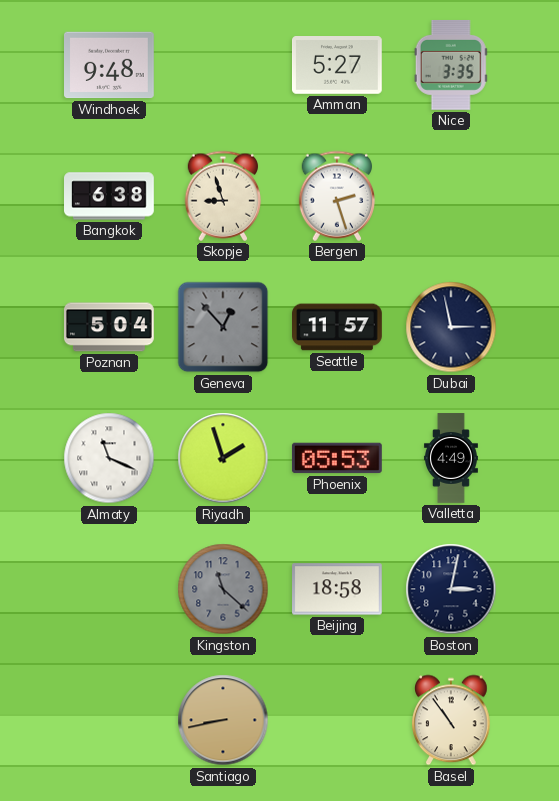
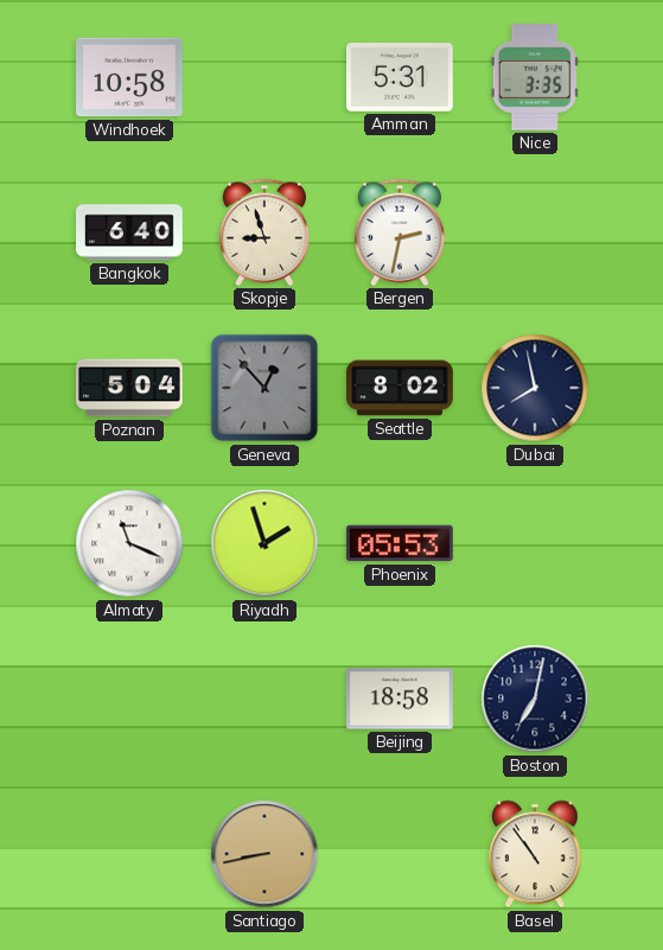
Windhoek: 9:48 -> 10:58 (130, 77)
Amman: 5:27 -> 5:31 (401, 78)
Bangkok: 6:38 -> 6:40 (130, 232)
Bergen: 2:27 -> 2:32 (400, 232)
Seattle: 11:57 -> 8:02 (401, 388)
Dubai: 2:58 -> 7:58 (535, 388)
Valletta: 4:49 -> none (451, 458)
Kingston: 11:22 -> none (223, 589)
Boston: 3:02 -> 7:02 (535, 699)
